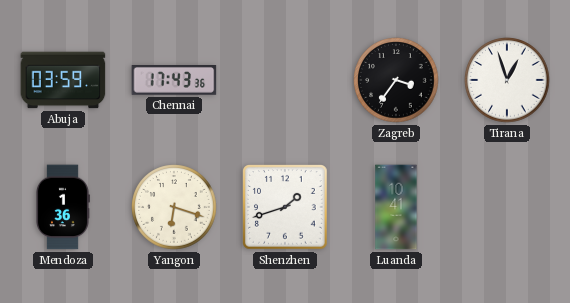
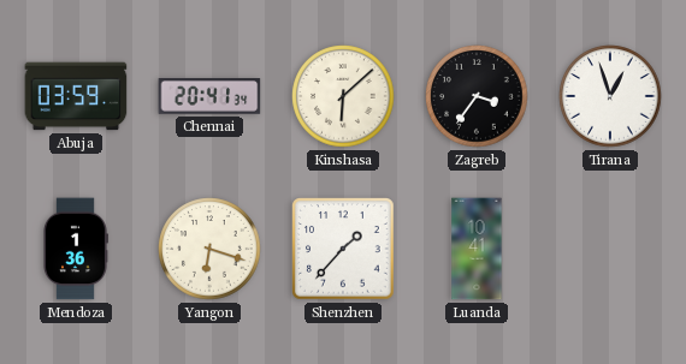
Chennai: 17:43 -> 20:41 (209, 97)
Kinshasa: none -> 6:08 (343, 96)
Shenzhen: 1:42 -> 1:37 (344, 250)
